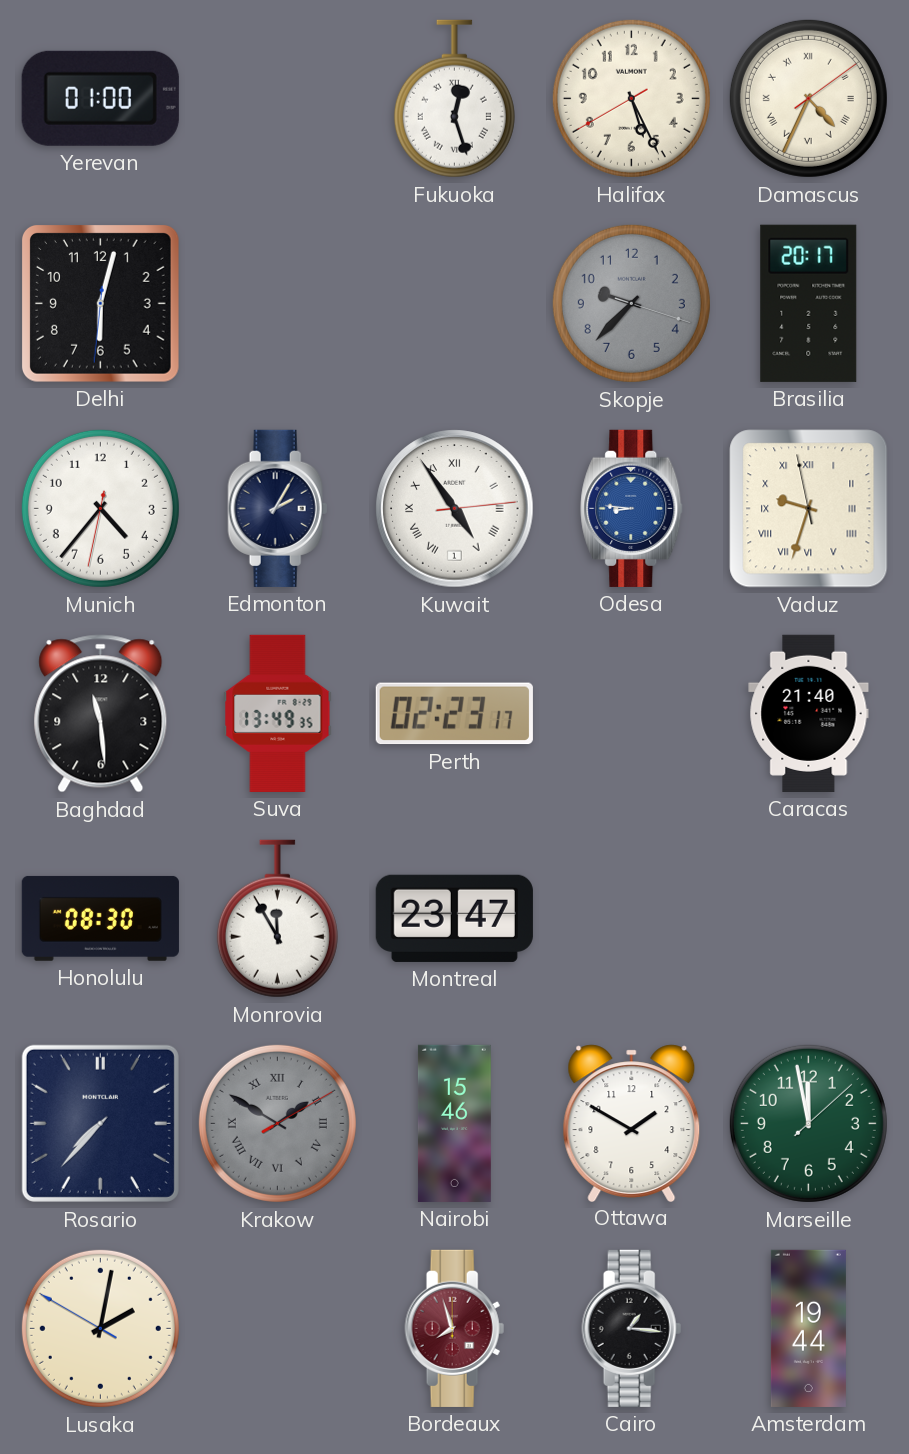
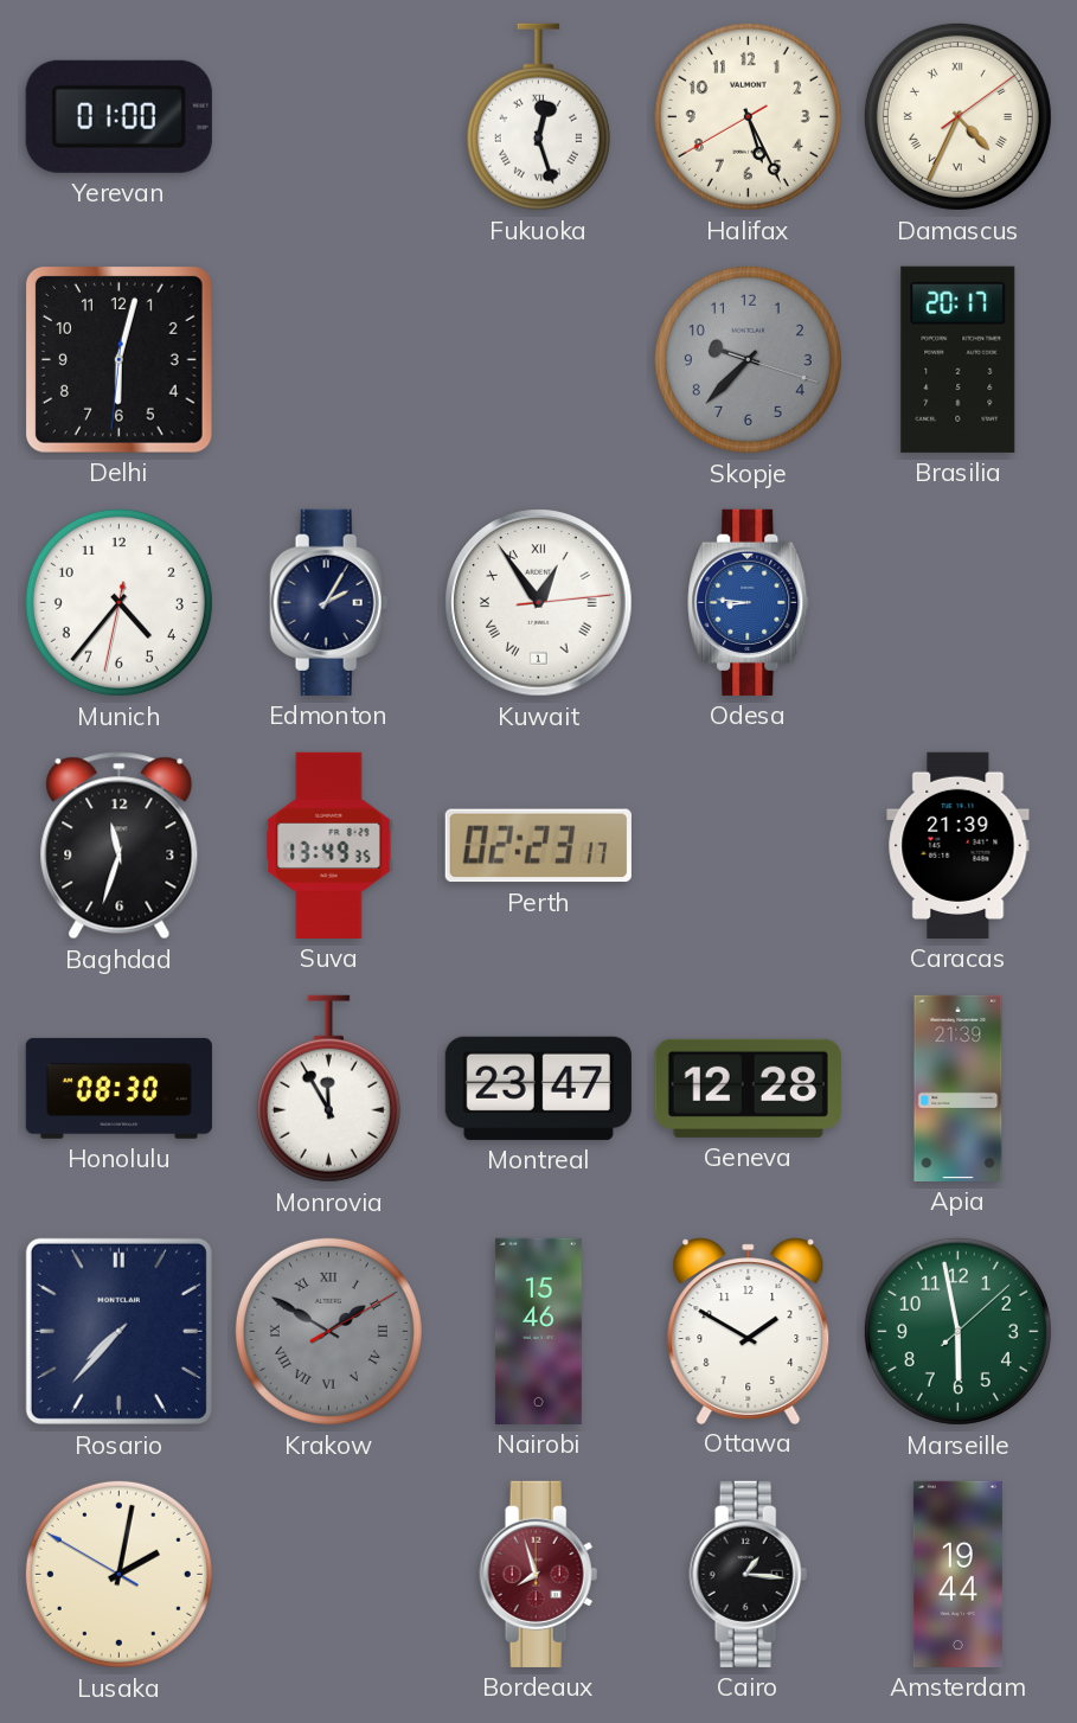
Kuwait: 4:54 -> 12:54 (539, 603)
Vaduz: 9:32 -> none (809, 509)
Baghdad: 11:29 -> 11:33 (120, 846)
Caracas: 21:40 -> 21:39 (959, 845)
Geneva: none -> 12:28 (748, 1088)
Apia: none -> 21:39 (959, 1088)
Marseille: 11:58 -> 5:58 (957, 1331)
